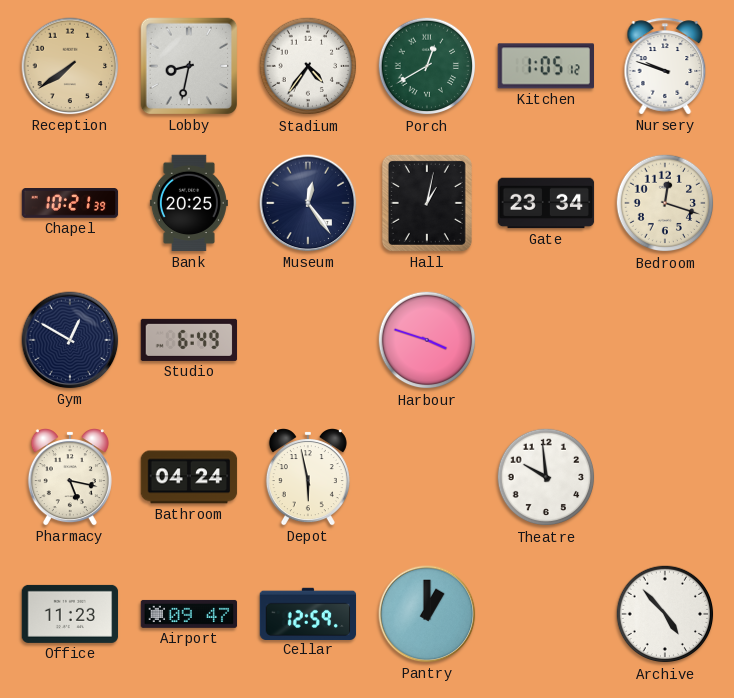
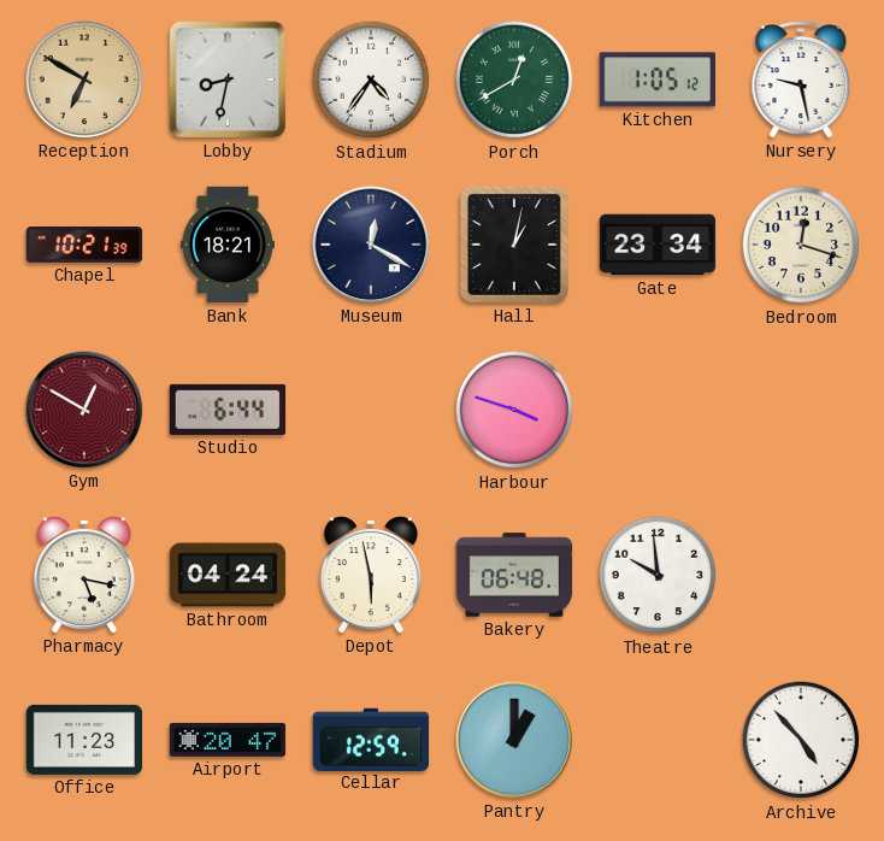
Reception: 7:39 -> 6:50 (84, 80)
Nursery: 9:48 -> 9:28 (801, 80)
Bank: 20:25 -> 18:21 (228, 245)
Museum: 12:24 -> 12:20 (371, 245)
Gym dial: navy -> burgundy (84, 410)
Studio: 6:49 -> 6:44 (228, 410)
Bakery: none -> 06:48 (514, 575)
Airport: 09:47 -> 20:47 (228, 740)
